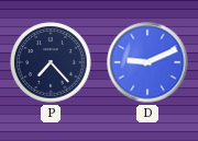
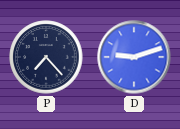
D: 9:11 -> 9:12 (134, 57)
